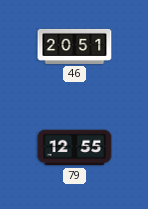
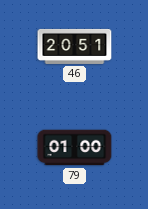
79: 12:55 -> 01:00 (75, 148)
